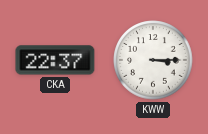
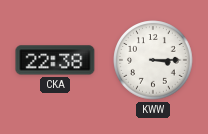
CKA: 22:37 -> 22:38 (55, 60)
